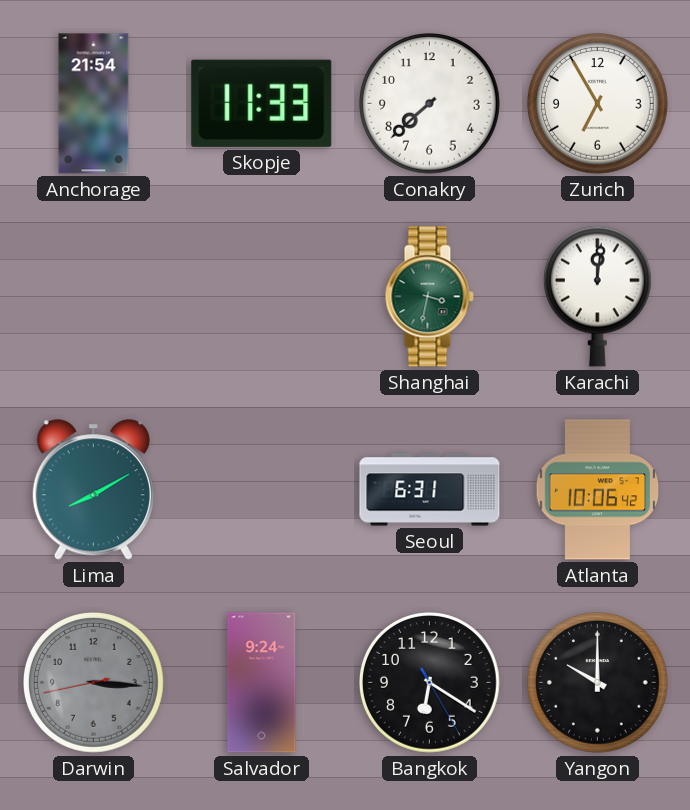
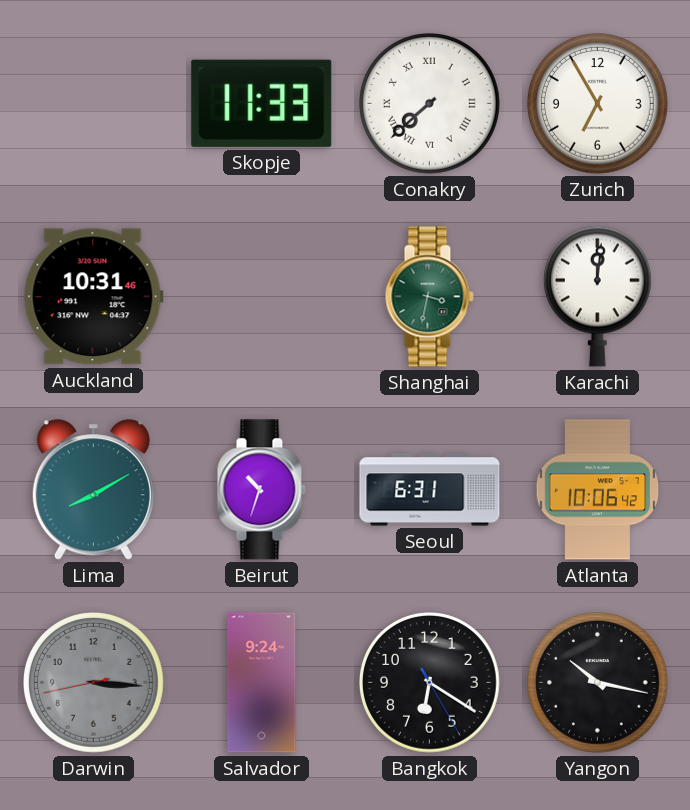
Anchorage: 21:54 -> none (94, 104)
Conakry numerals: Arabic -> Roman (430, 104)
Auckland: none -> 10:31 (93, 297)
Beirut: none -> 10:33 (261, 490)
Yangon: 10:00 -> 10:17 (598, 683)
